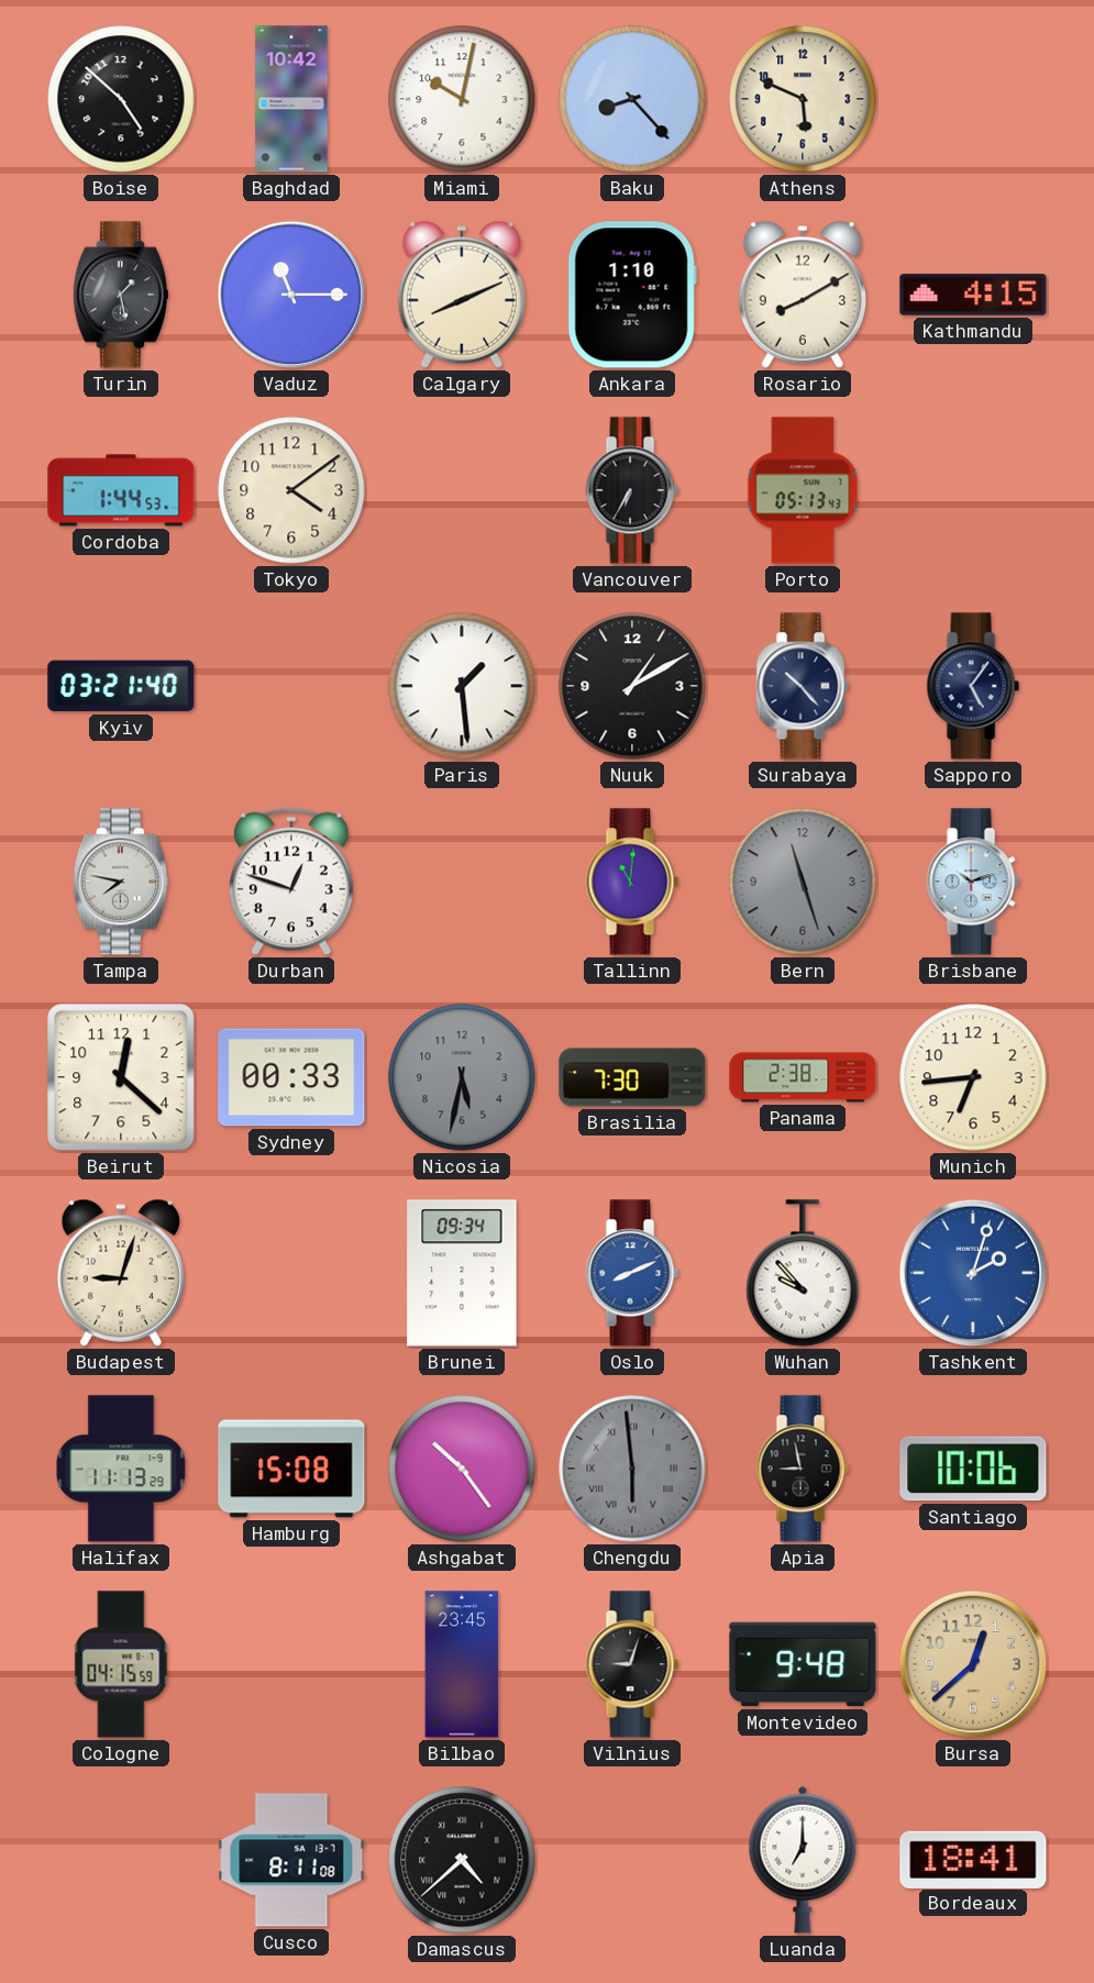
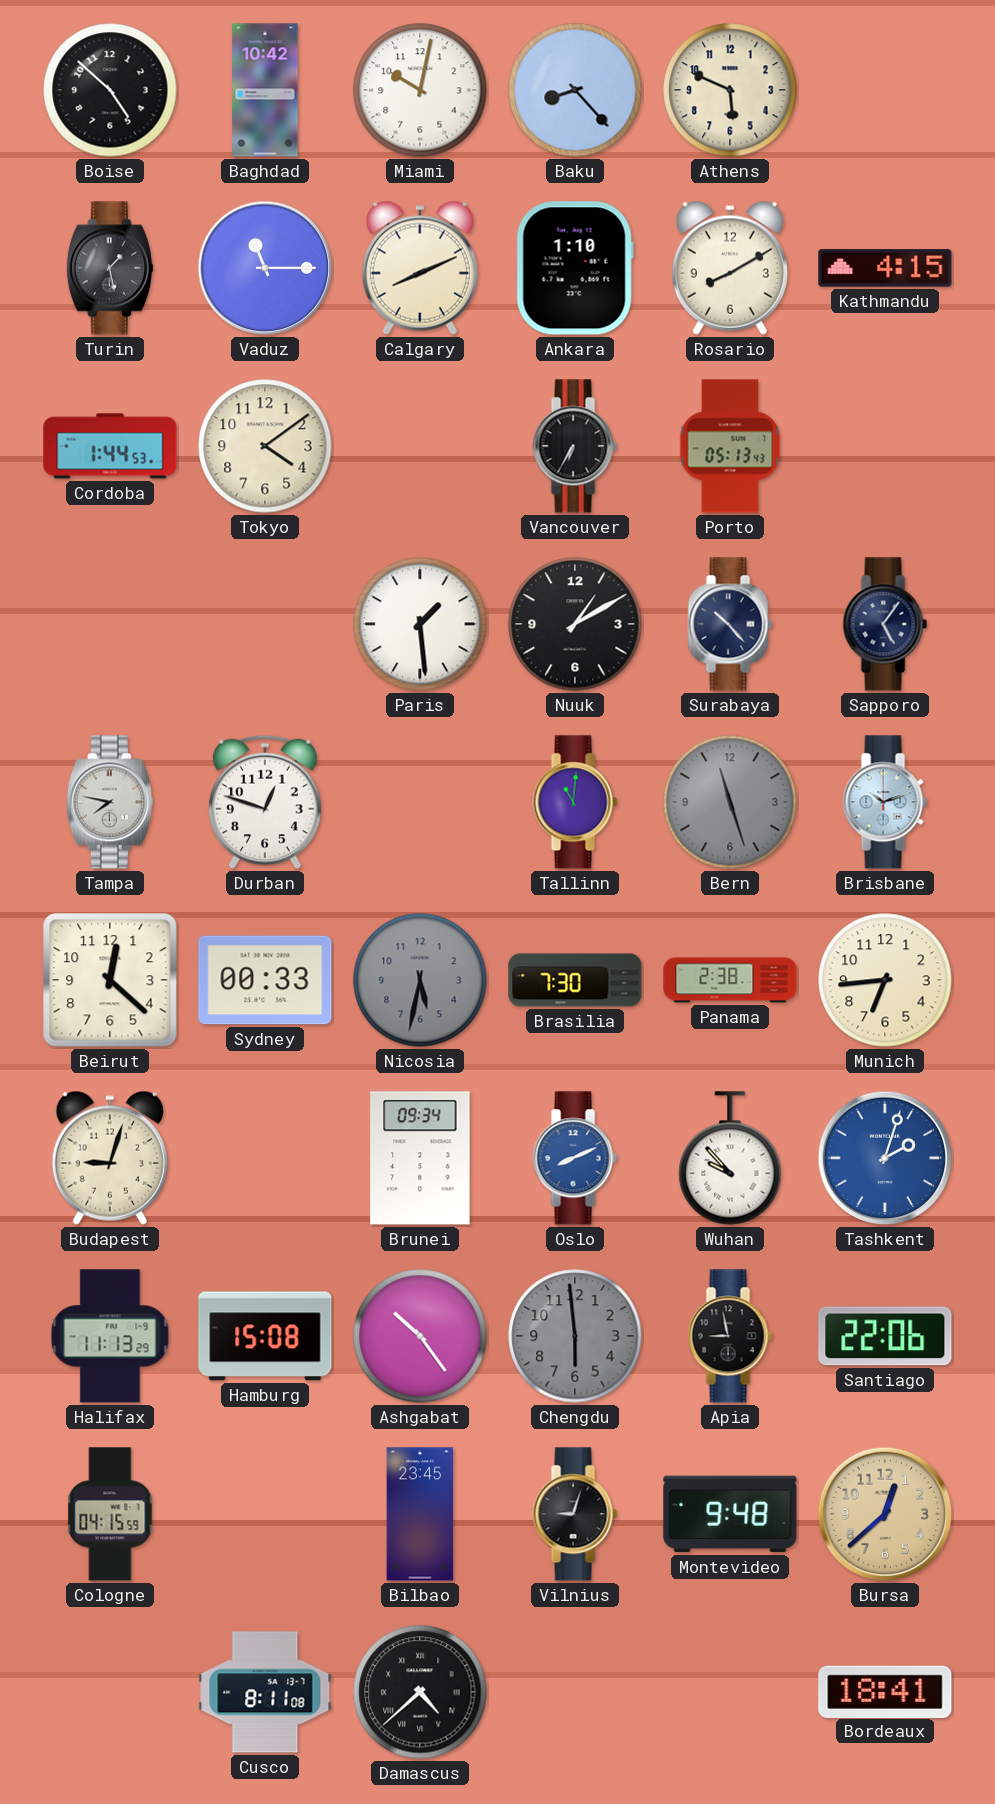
Kyiv: 03:21 -> none (121, 686)
Chengdu numerals: Roman -> Arabic (575, 1336)
Santiago: 10:06 -> 22:06 (885, 1336)
Luanda: 7:00 -> none (803, 1860)
